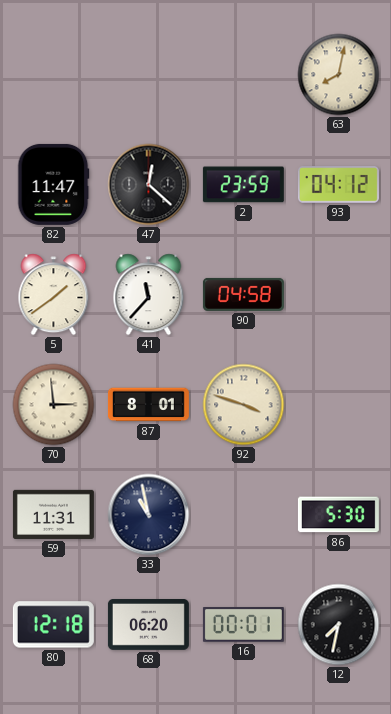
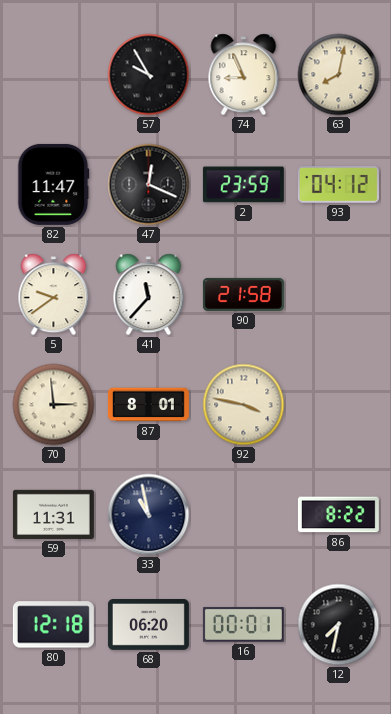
57: none -> 9:55 (149, 75)
74: none -> 8:56 (244, 75)
47: 12:22 -> 12:19 (149, 185)
5: 1:39 -> 9:39 (54, 295)
90: 04:58 -> 21:58 (243, 294)
92: 3:48 -> 3:47 (244, 405)
86: 5:30 -> 8:22 (338, 515)
